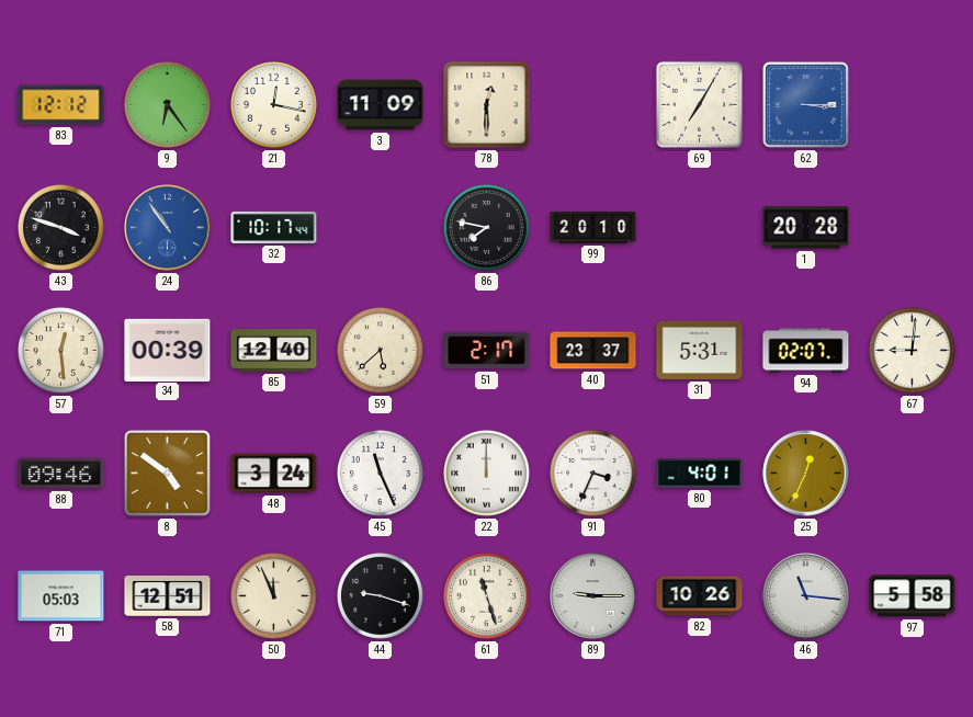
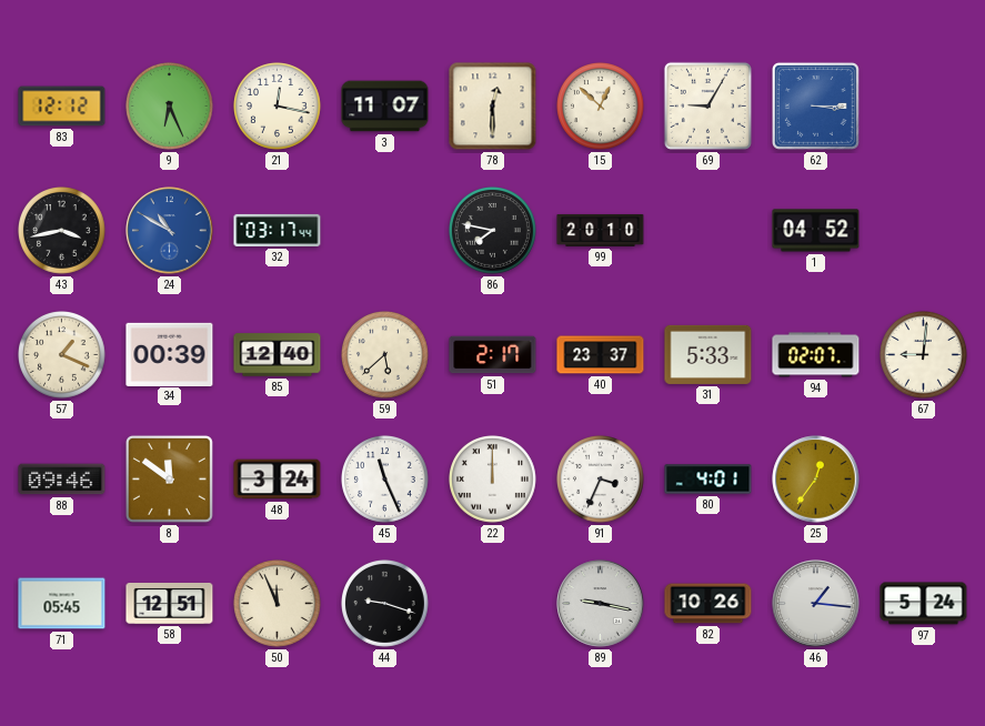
9: 6:24 -> 6:26 (170, 107)
3: 11:09 -> 11:07 (385, 107)
15: none -> 12:52 (601, 107)
69: 7:05 -> 9:05 (707, 105)
43: 3:48 -> 3:43 (62, 231)
24: 10:54 -> 10:50 (170, 231)
32: 10:17 -> 03:17 (278, 230)
1: 20:28 -> 04:52 (816, 231)
57: 12:29 -> 1:19 (62, 355)
31: 5:31 -> 5:33 (708, 354)
8: 4:51 -> 11:51 (169, 478)
25: 12:34 -> 12:36 (816, 480)
71: 05:03 -> 05:45 (62, 604)
61: 11:27 -> none (487, 596)
89: 9:15 -> 9:17 (601, 604)
46: 11:16 -> 1:16 (816, 604)
97: 5:58 -> 5:24 (924, 604)
